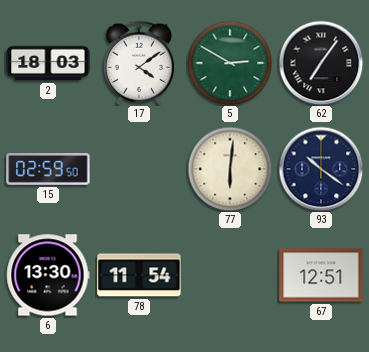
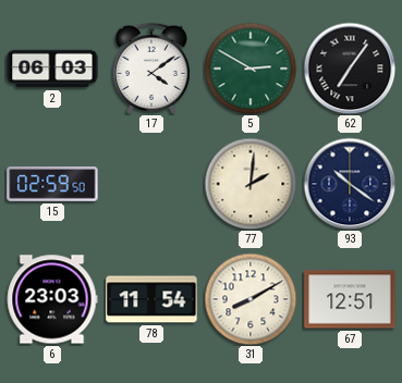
2: 18:03 -> 06:03 (52, 69)
77: 6:01 -> 2:01 (251, 184)
6: 13:30 -> 23:03 (52, 299)
31: none -> 8:10 (251, 299)
